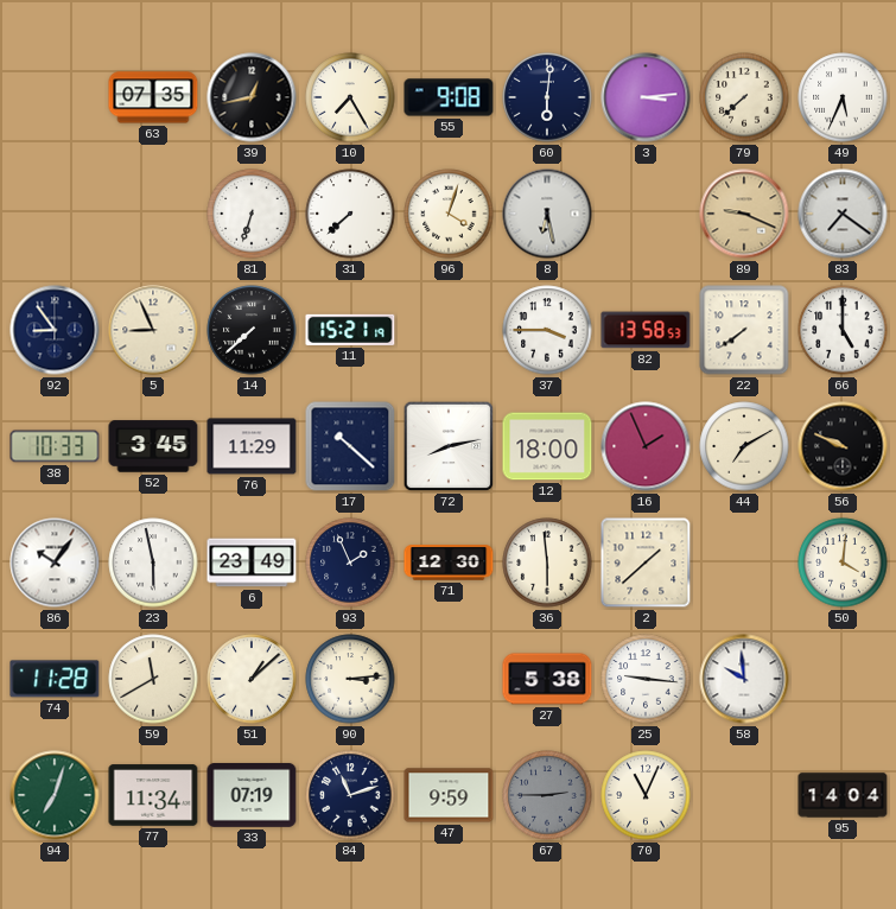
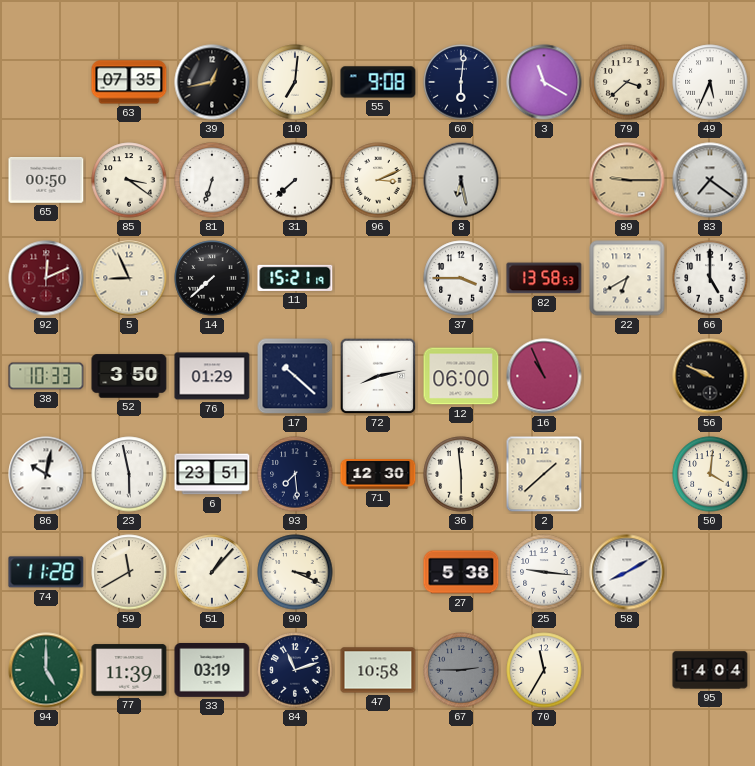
10: 7:25 -> 7:01 (295, 82)
3: 3:14 -> 11:20 (544, 82)
79: 7:38 -> 3:38 (627, 82)
65: none -> 00:50 (46, 181)
85: none -> 3:21 (129, 180)
96: 4:03 -> 3:11 (378, 180)
89: 9:19 -> 9:15 (627, 180)
92: 8:54 -> 12:11 (46, 278)
92 dial: navy -> burgundy (46, 278)
22: 7:39 -> 6:40 (627, 278)
52: 3:45 -> 3:50 (129, 376)
76: 11:29 -> 01:29 (212, 376)
12: 18:00 -> 06:00 (461, 376)
16: 1:56 -> 10:56 (544, 376)
44: 7:10 -> none (744, 446)
86: 10:06 -> 10:02 (46, 474)
6: 23:49 -> 23:51 (212, 474)
93: 1:56 -> 7:29 (295, 474)
51: 1:08 -> 1:07 (212, 572)
90: 3:14 -> 3:19 (295, 572)
58: 9:59 -> 8:10 (627, 572)
94: 7:03 -> 5:00 (46, 670)
77: 11:34 -> 11:39 (129, 670)
33: 07:19 -> 03:19 (212, 670)
47: 9:59 -> 10:58 (378, 670)
70: 11:04 -> 11:35 (544, 670)
